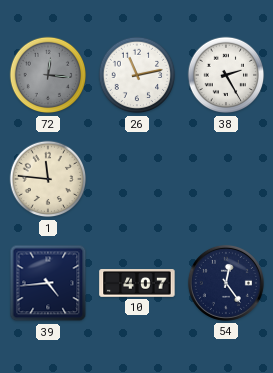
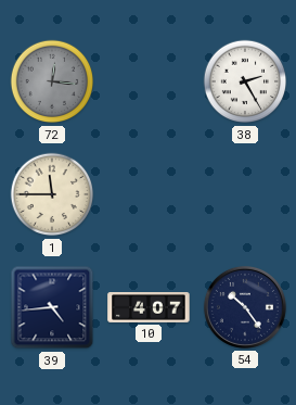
26: 11:13 -> none (137, 75)
1: 11:46 -> 11:45 (52, 194)
54: 12:24 -> 10:24 (245, 307)
